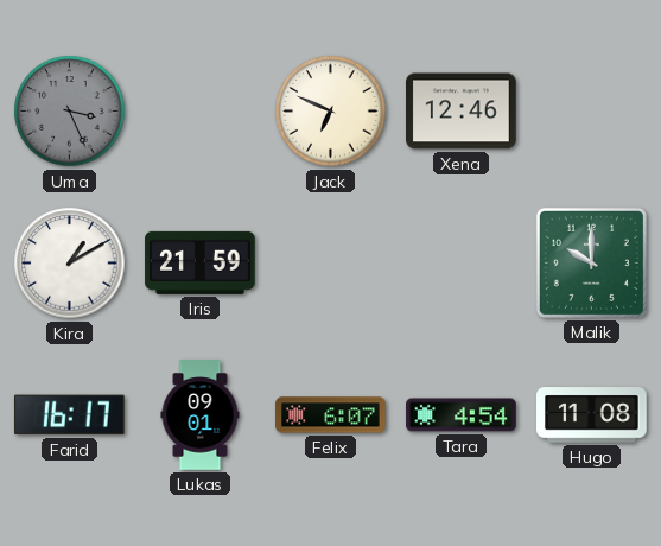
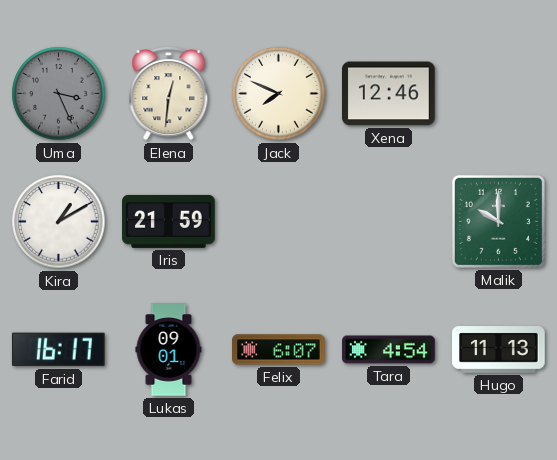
Elena: none -> 12:31 (169, 94)
Jack: 6:49 -> 7:49 (279, 94)
Hugo: 11:08 -> 11:13 (499, 350)
